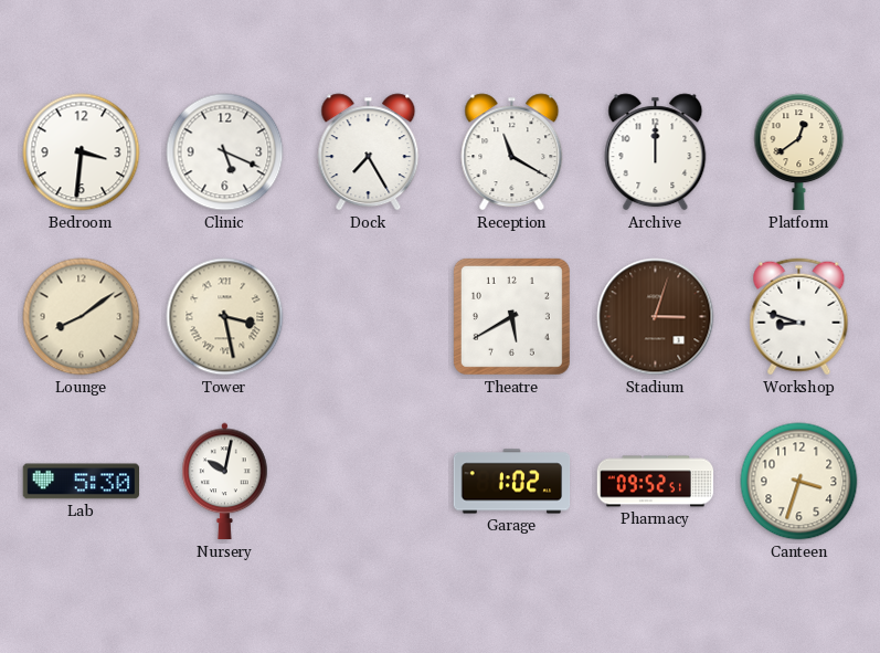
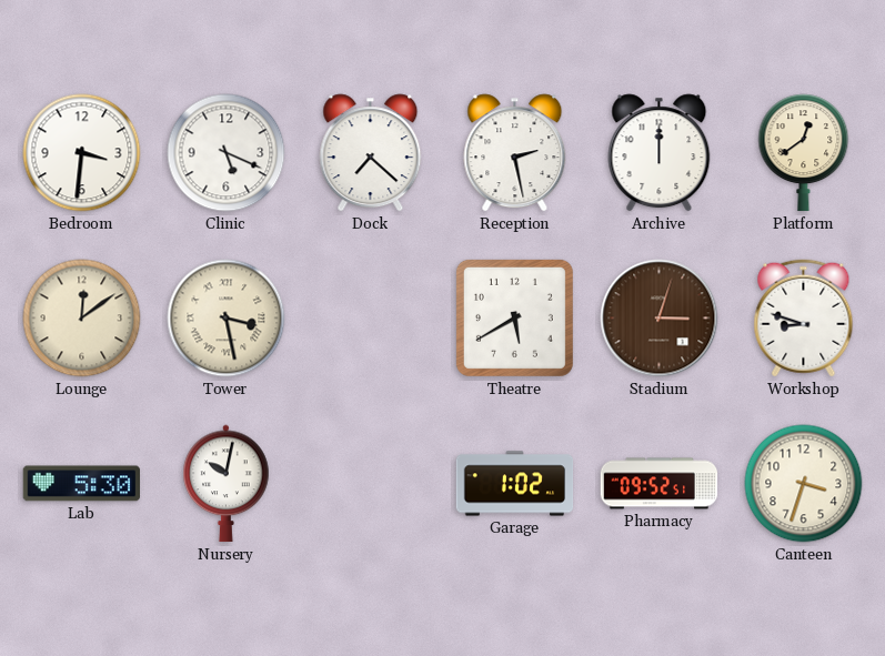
Dock: 7:25 -> 7:22 (371, 153)
Reception: 11:20 -> 2:28 (515, 153)
Lounge: 8:09 -> 12:09 (82, 319)
